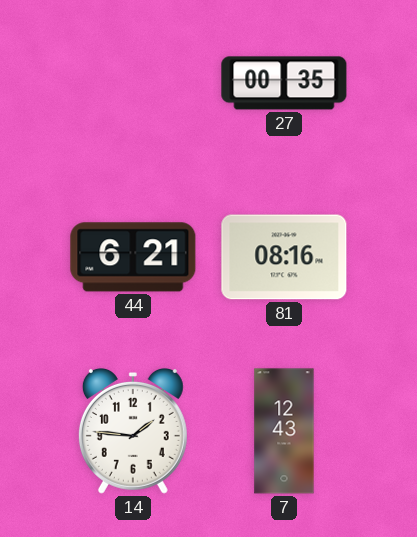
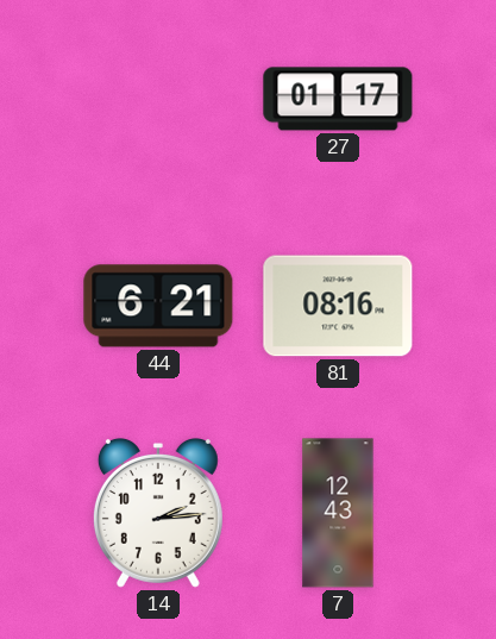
27: 00:35 -> 01:17 (338, 99)
14: 1:46 -> 2:14 (158, 513)
